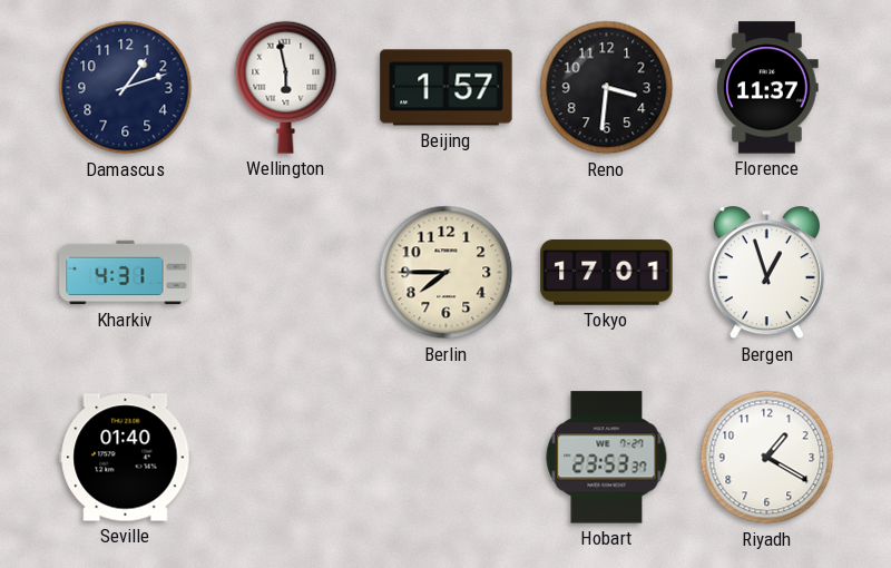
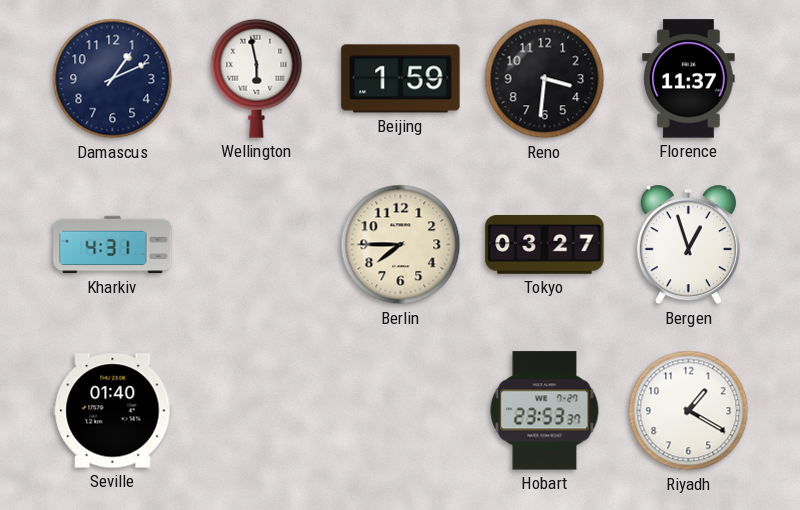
Damascus: 1:12 -> 1:11 (113, 79)
Beijing: 1:57 -> 1:59 (401, 79)
Tokyo: 17:01 -> 03:27 (545, 245)
